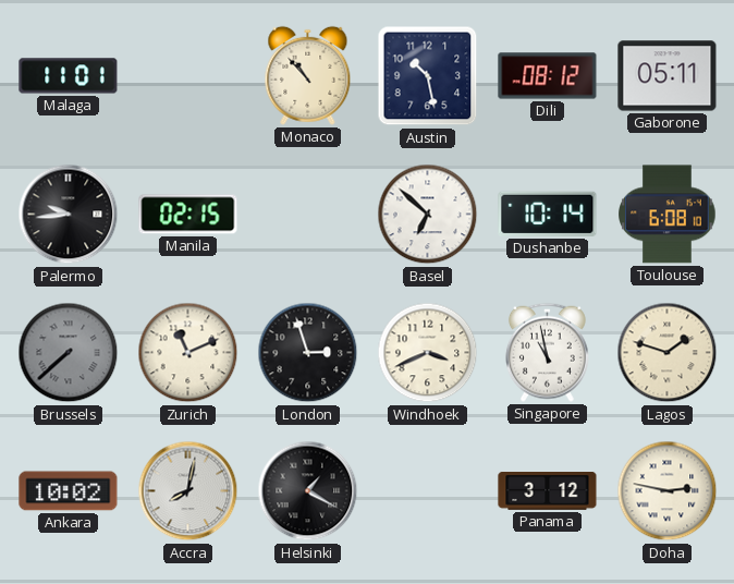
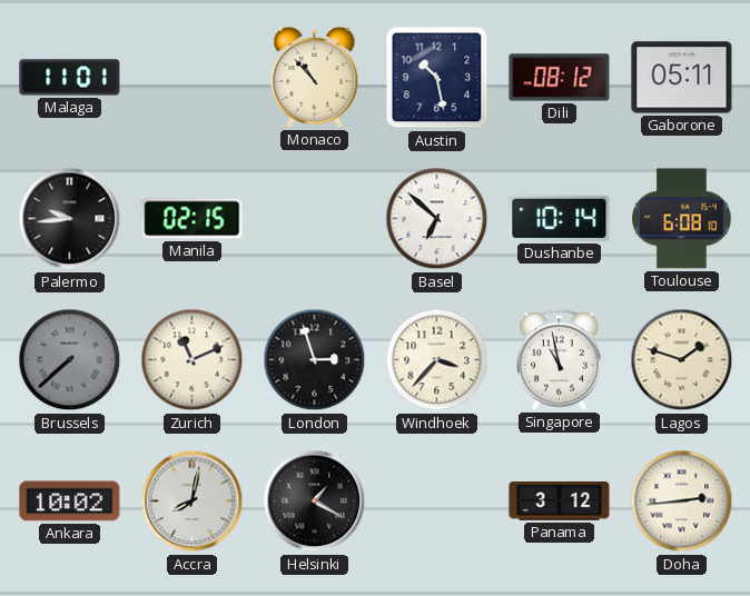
Windhoek: 3:41 -> 3:37 (437, 360)
Doha: 2:47 -> 2:44 (682, 501)
